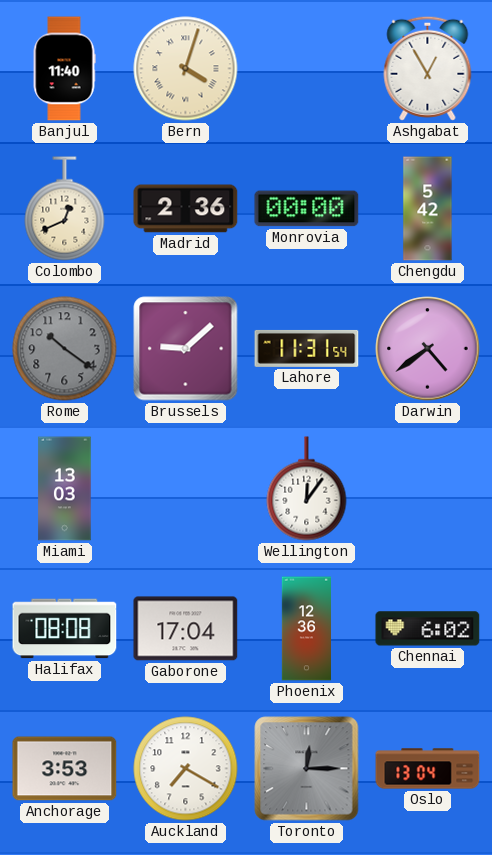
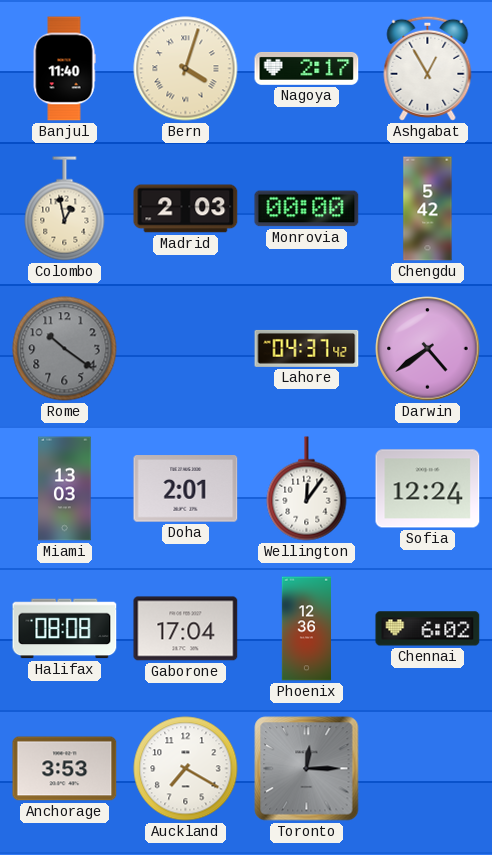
Nagoya: none -> 2:17 (307, 68)
Colombo: 12:41 -> 12:58 (65, 209)
Madrid: 2:36 -> 2:03 (186, 209)
Brussels: 9:08 -> none (186, 349)
Lahore: 11:31 -> 04:37 (307, 348)
Doha: none -> 2:01 (186, 489)
Sofia: none -> 12:24 (428, 489)
Oslo: 13:04 -> none (428, 769)
